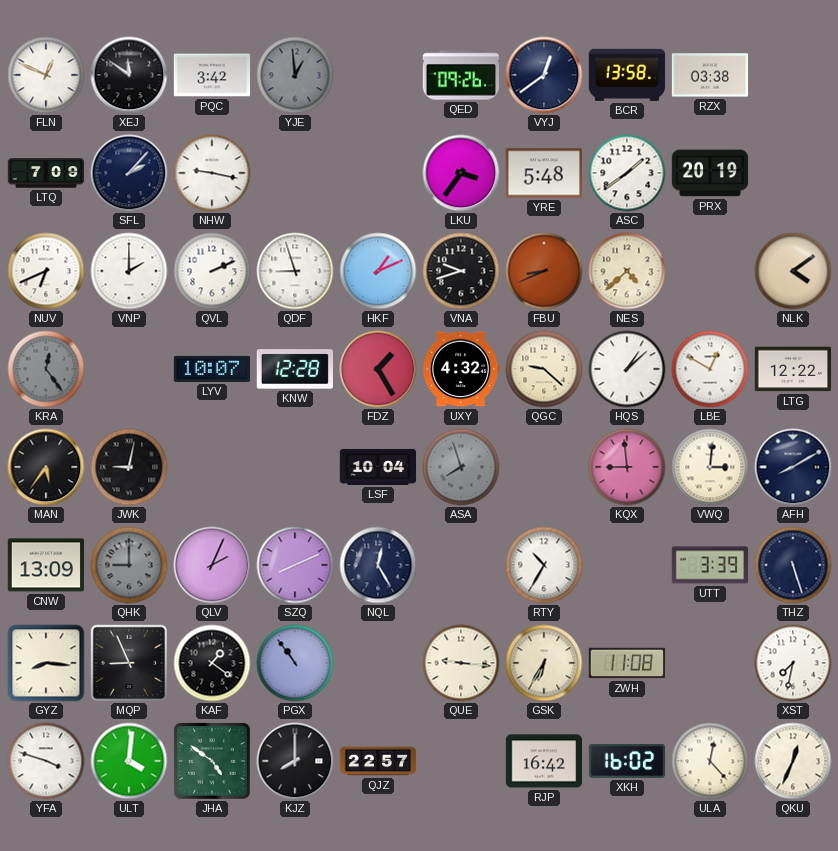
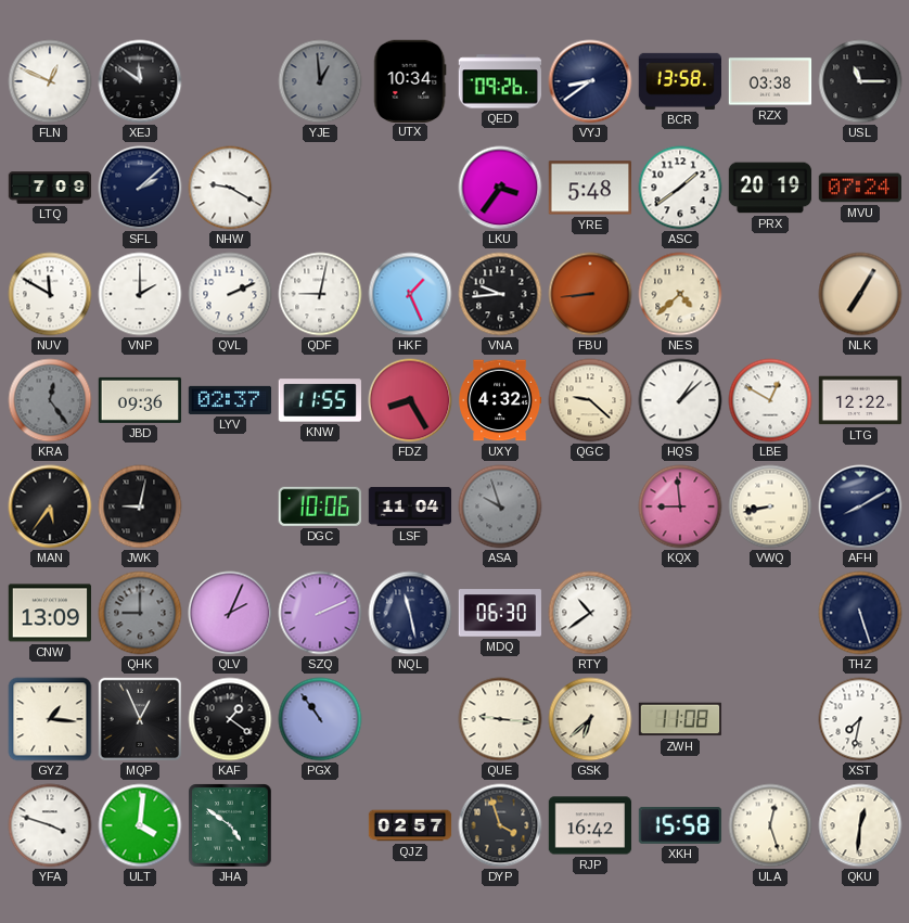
PQC: 3:42 -> none (212, 75)
UTX: none -> 10:34 (410, 80)
VYJ: 12:39 -> 8:39 (590, 81)
USL: none -> 11:15 (860, 81)
SFL: 2:07 -> 2:08 (140, 188)
NHW: 9:17 -> 9:20 (230, 188)
MVU: none -> 07:24 (860, 188)
NUV: 6:41 -> 11:50 (50, 294)
QDF: 8:57 -> 9:02 (320, 294)
HKF: 1:11 -> 1:26 (410, 294)
VNA: 9:42 -> 9:44 (500, 294)
FBU: 8:41 -> 8:44 (590, 294)
NLK: 4:09 -> 7:05 (860, 294)
JBD: none -> 09:36 (140, 400)
LYV: 10:07 -> 02:37 (230, 400)
KNW: 12:28 -> 11:55 (319, 400)
FDZ: 1:25 -> 8:25 (410, 400)
DGC: none -> 10:06 (320, 507)
LSF: 10:04 -> 11:04 (410, 507)
ASA: 7:57 -> 9:57 (500, 507)
VWQ: 3:01 -> 8:43 (770, 507)
SZQ: 8:11 -> 2:11 (320, 613)
NQL: 12:25 -> 11:28 (410, 613)
MDQ: none -> 06:30 (499, 613)
RTY: 10:35 -> 10:39 (590, 613)
UTT: 3:39 -> none (709, 565)
GYZ: 8:16 -> 1:16 (50, 719)
MQP: 8:56 -> 12:56 (140, 719)
GSK: 6:35 -> 6:38 (590, 719)
KJZ: 8:00 -> none (295, 761)
QJZ: 22:57 -> 02:57 (410, 825)
DYP: none -> 3:57 (500, 825)
XKH: 16:02 -> 15:58 (680, 825)
ULA: 12:23 -> 12:27 (770, 825)
QKU: 12:34 -> 12:31 (860, 825)
